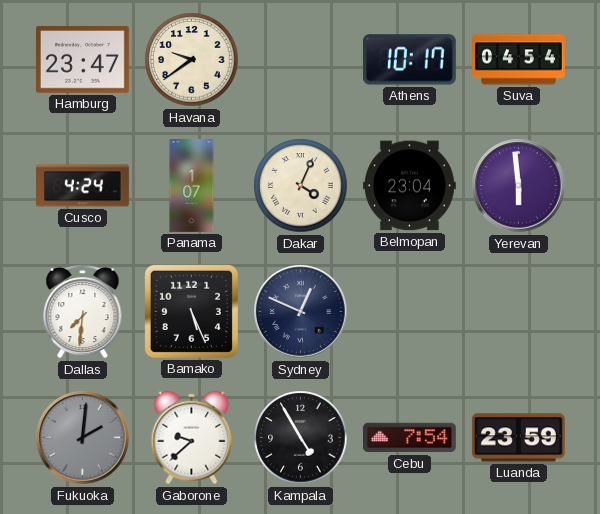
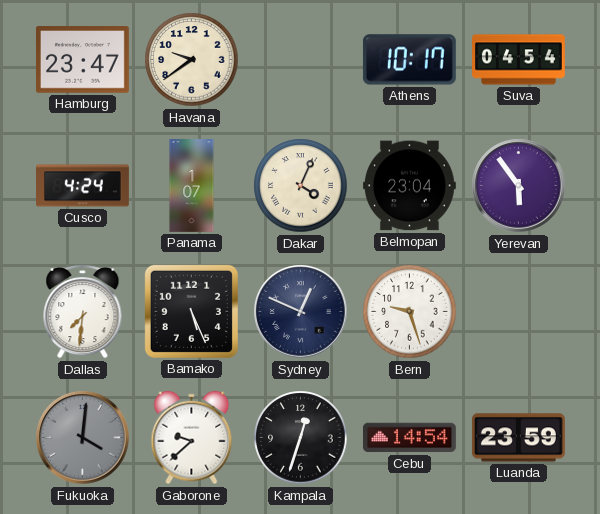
Yerevan: 5:59 -> 5:54 (519, 186)
Bern: none -> 9:27 (410, 312)
Fukuoka: 2:01 -> 4:01 (83, 438)
Kampala: 4:55 -> 12:33 (301, 438)
Cebu: 7:54 -> 14:54 (409, 438)
